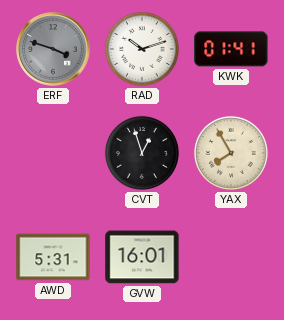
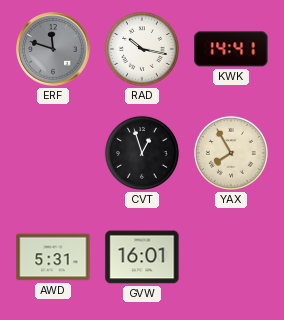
ERF: 3:48 -> 11:48 (53, 49)
RAD: 10:12 -> 10:17 (142, 49)
KWK: 01:41 -> 14:41 (231, 49)
